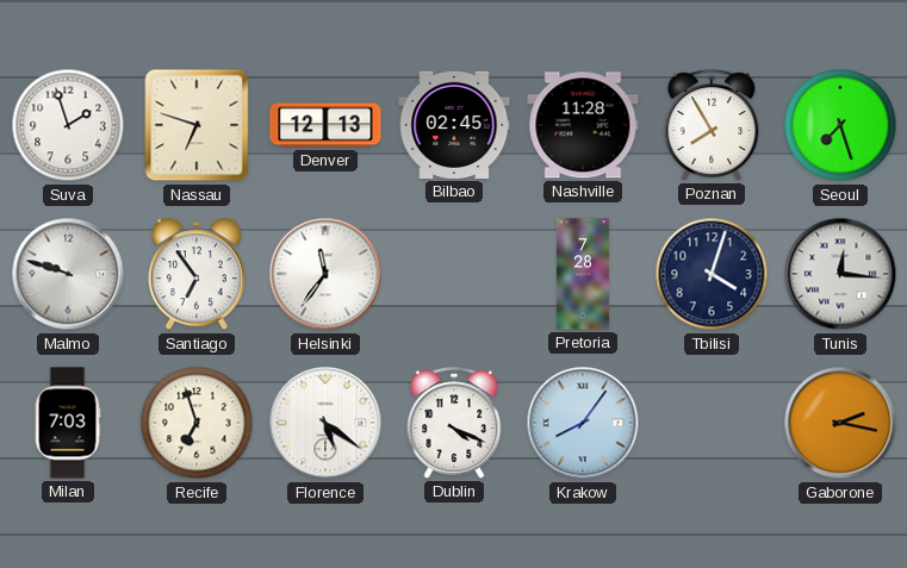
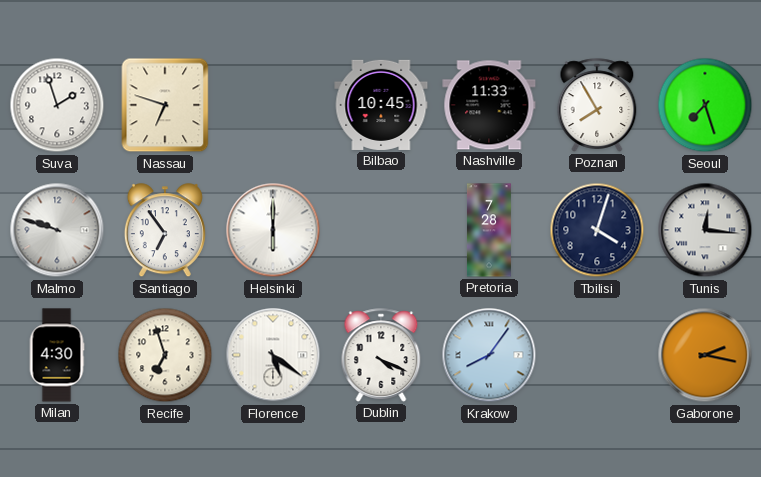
Denver: 12:13 -> none (325, 125)
Bilbao: 02:45 -> 10:45 (381, 105)
Nashville: 11:28 -> 11:33 (489, 105)
Helsinki: 11:36 -> 6:00 (273, 230)
Milan: 7:03 -> 4:30 (57, 355)
